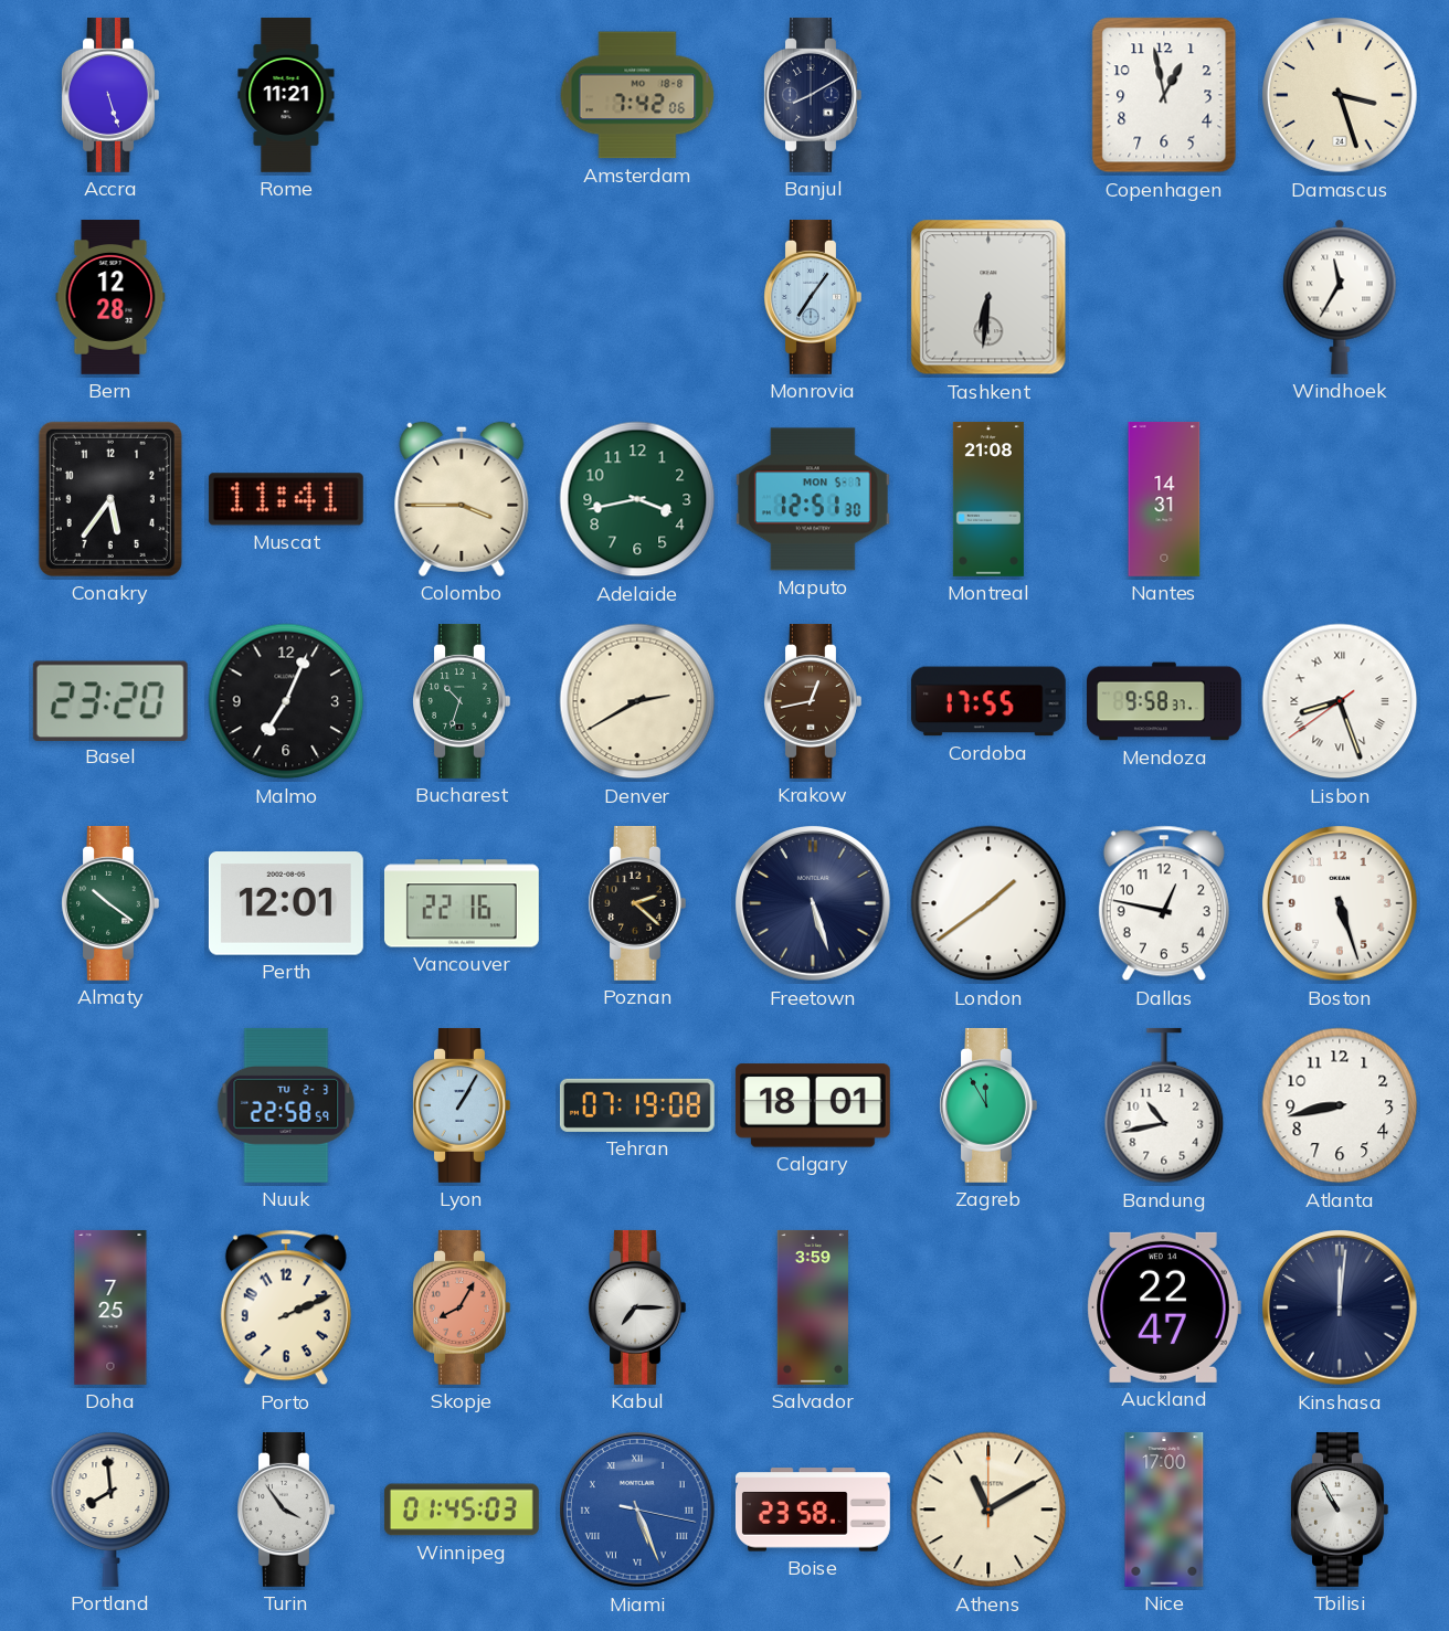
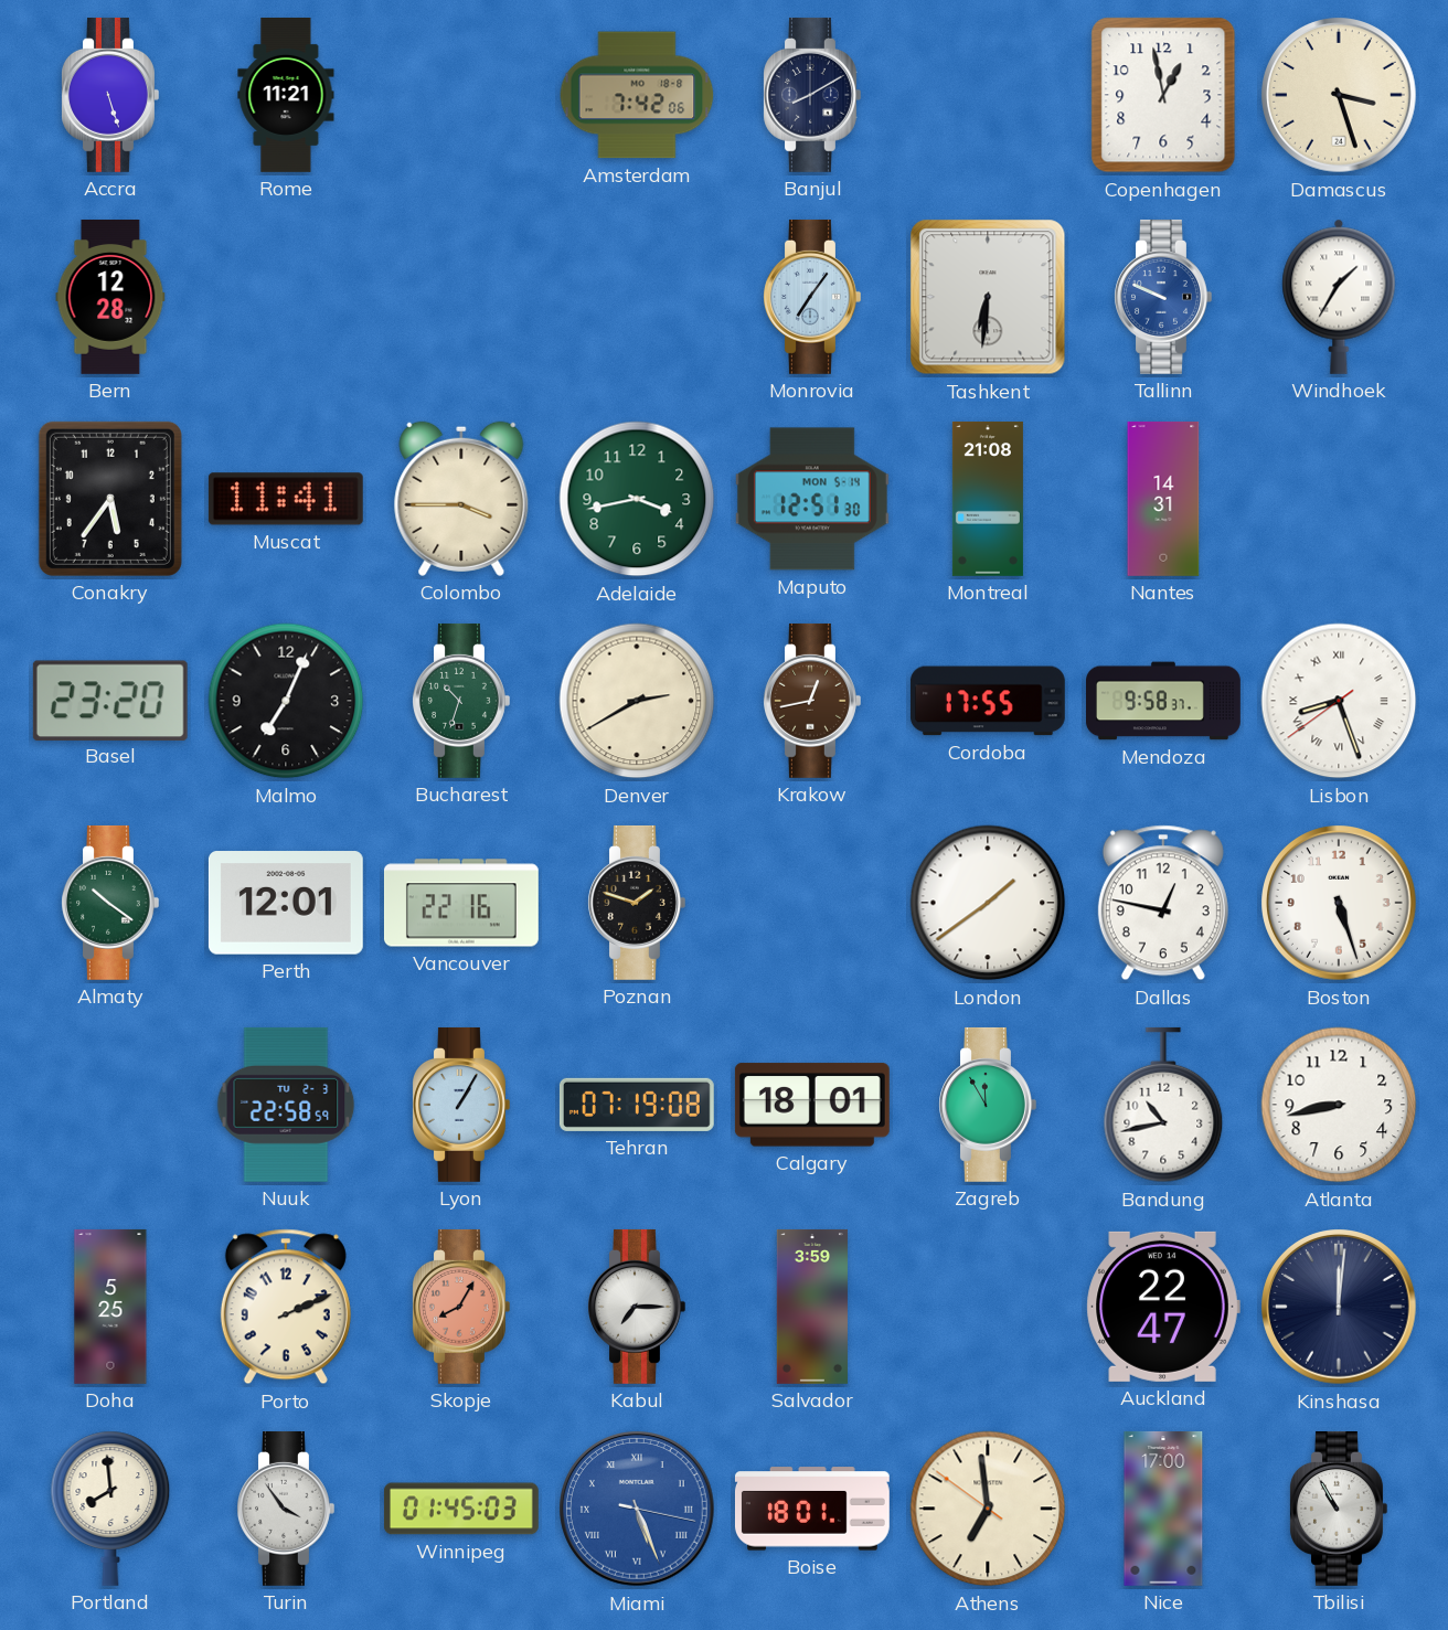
Tallinn: none -> 9:49 (1163, 297)
Windhoek: 11:35 -> 1:35 (1339, 297)
Maputo date: MON 5-7 -> MON 5-14 (812, 499)
Poznan: 2:22 -> 1:48 (637, 903)
Freetown: 5:27 -> none (814, 904)
Doha: 7:25 -> 5:25 (110, 1307)
Boise: 23:58 -> 18:01 (812, 1509)
Athens: 11:10 -> 6:58 (988, 1509)
